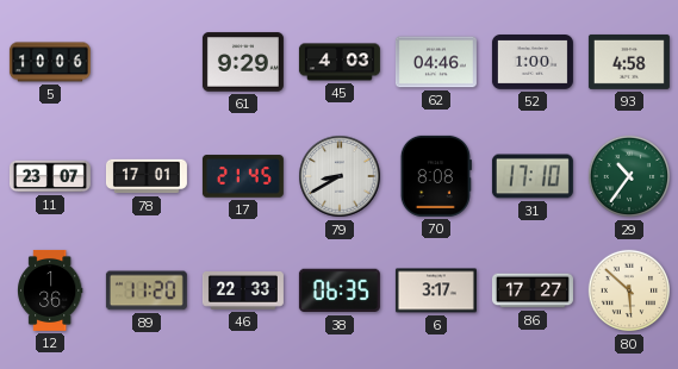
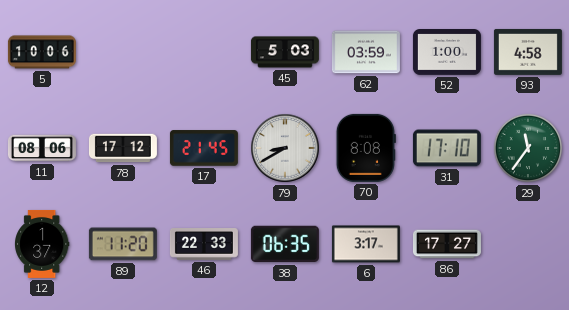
61: 9:29 -> none (243, 62)
45: 4:03 -> 5:03 (285, 52)
62: 04:46 -> 03:59 (366, 52)
11: 23:07 -> 08:06 (42, 148)
78: 17:01 -> 17:12 (123, 148)
29: 10:36 -> 11:36 (528, 148)
12: 1:36 -> 1:37 (42, 244)
80: 5:52 -> none (629, 290)
